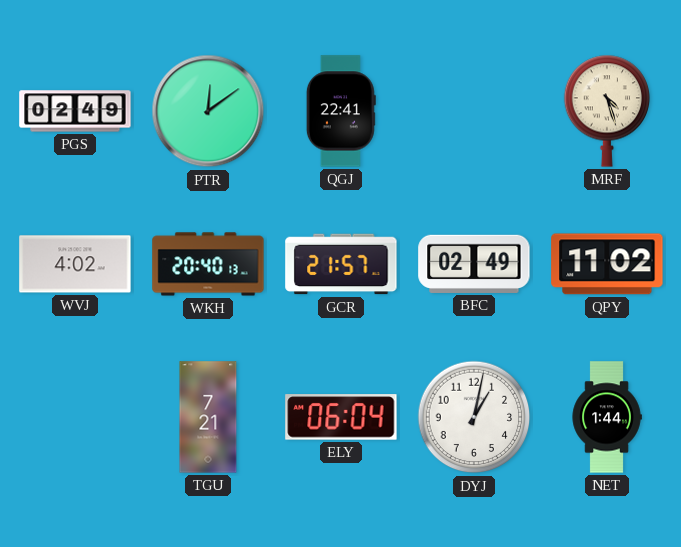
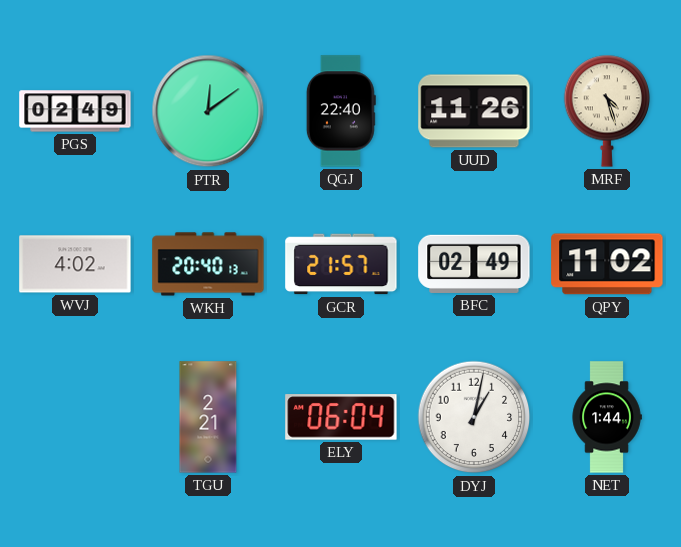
QGJ: 22:41 -> 22:40 (341, 111)
UUD: none -> 11:26 (474, 111)
TGU: 7:21 -> 2:21 (208, 417)
